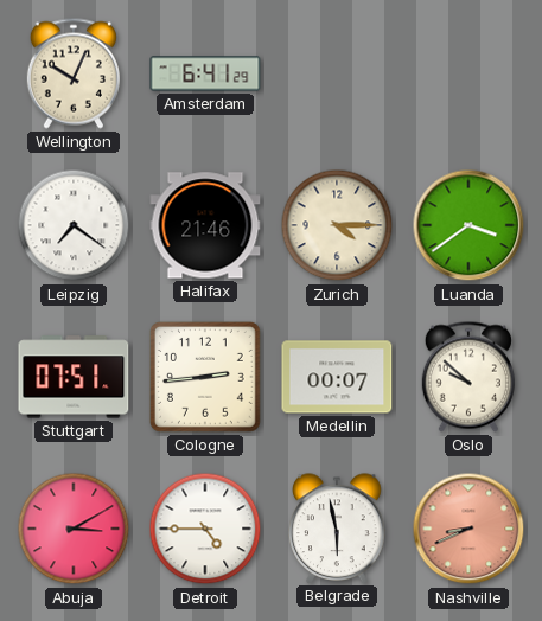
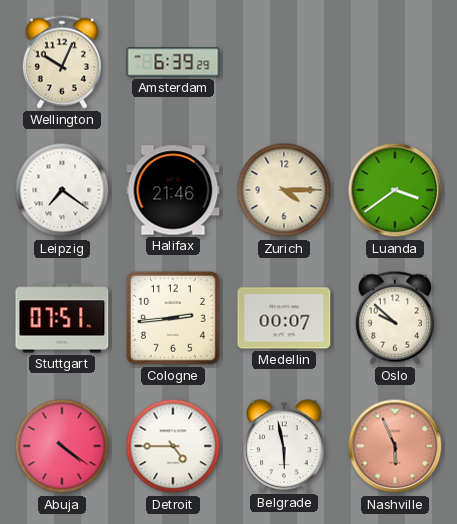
Amsterdam: 6:41 -> 6:39 (173, 62)
Abuja: 3:10 -> 4:21 (62, 446)
Nashville: 8:41 -> 5:56 (395, 446)
